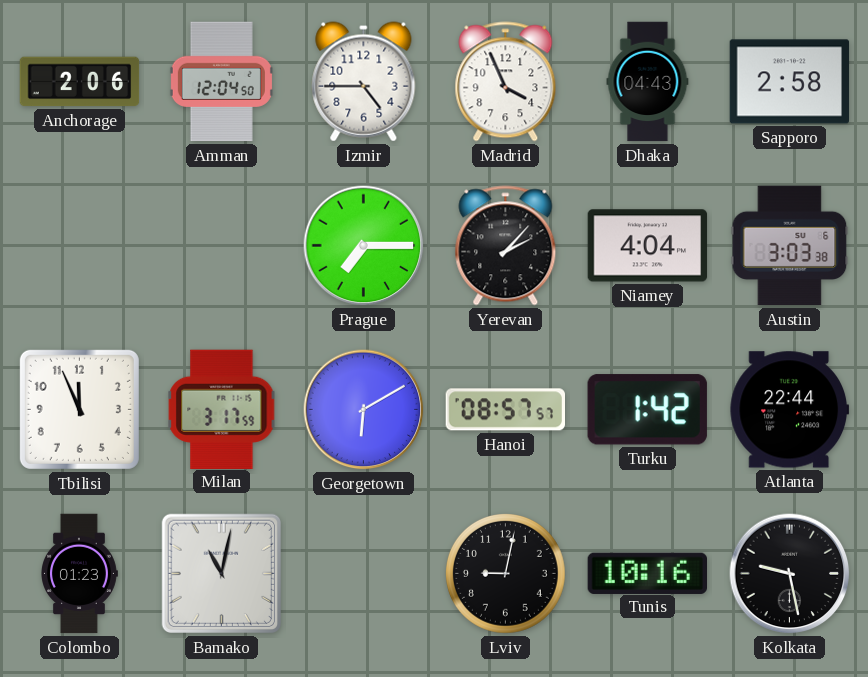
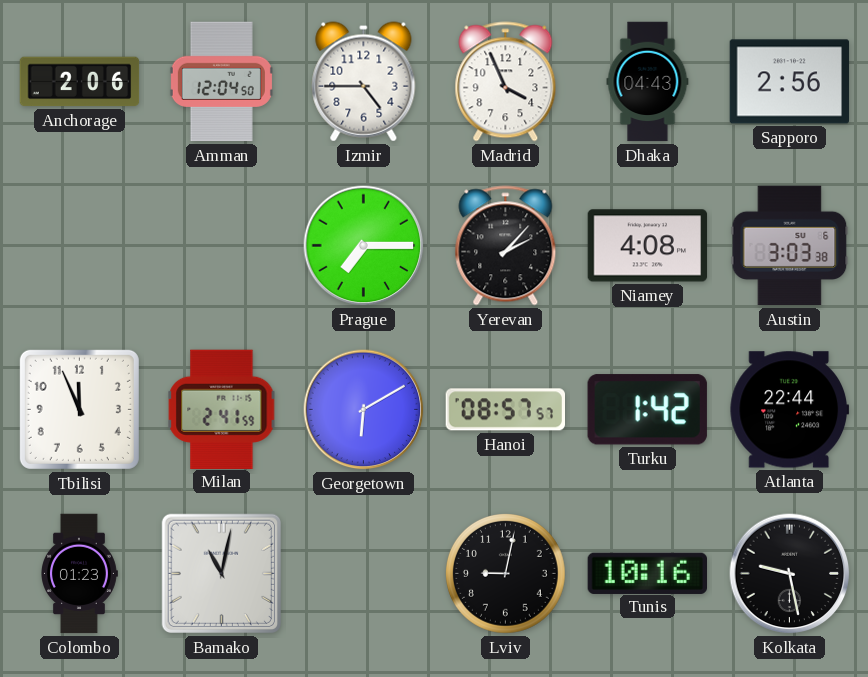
Sapporo: 2:58 -> 2:56 (790, 82)
Niamey: 4:04 -> 4:08 (648, 246)
Milan: 3:17 -> 2:41 (222, 409)
